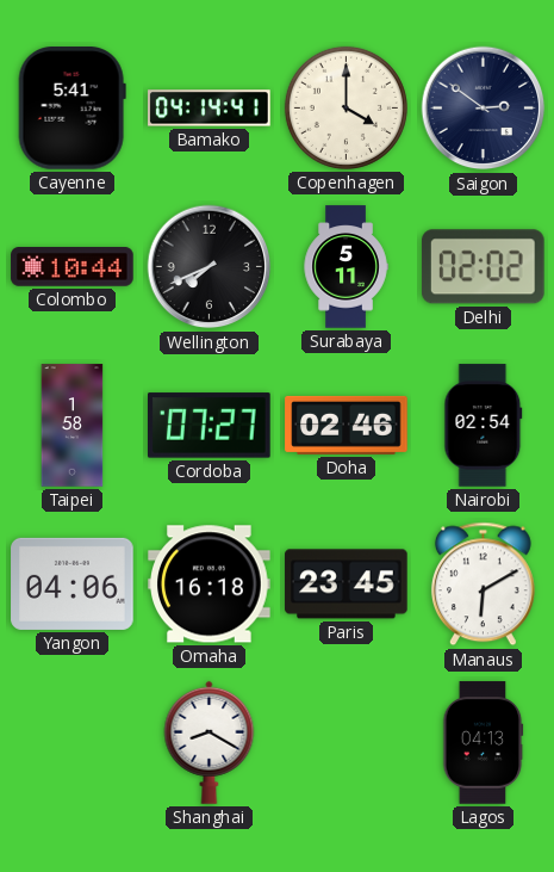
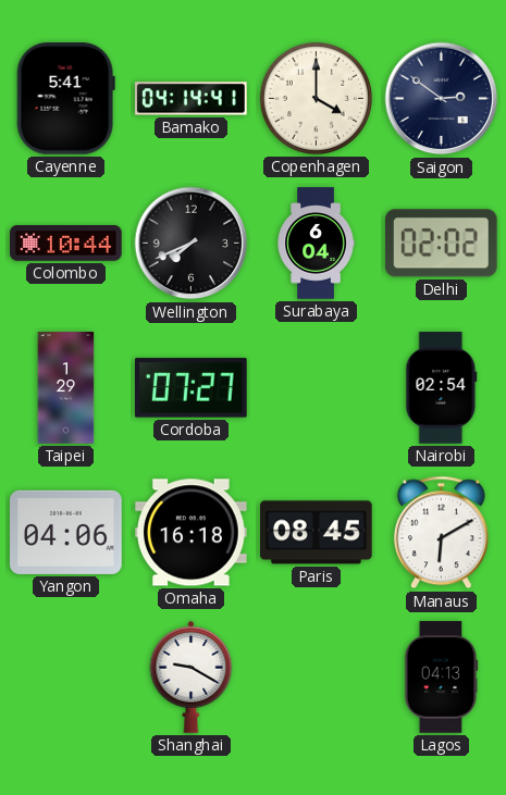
Surabaya: 5:11 -> 6:04 (316, 244)
Taipei: 1:58 -> 1:29 (66, 388)
Doha: 02:46 -> none (347, 425)
Paris: 23:45 -> 08:45 (317, 533)
Shanghai: 8:20 -> 9:20 (192, 676)
